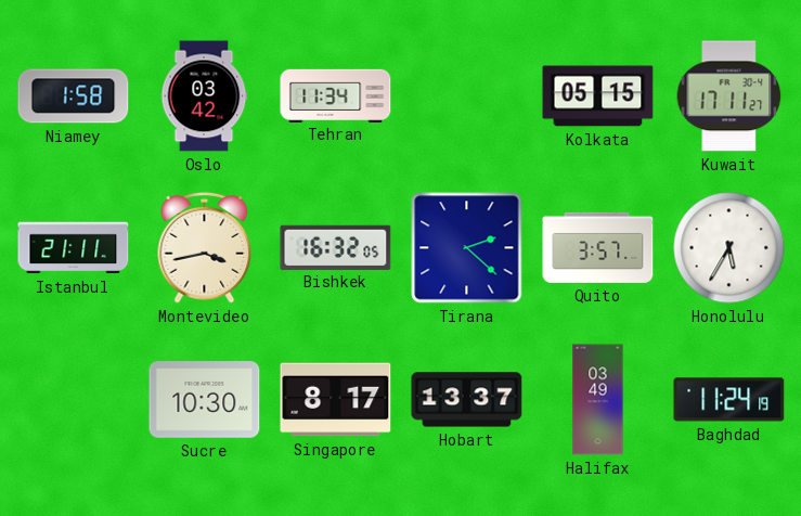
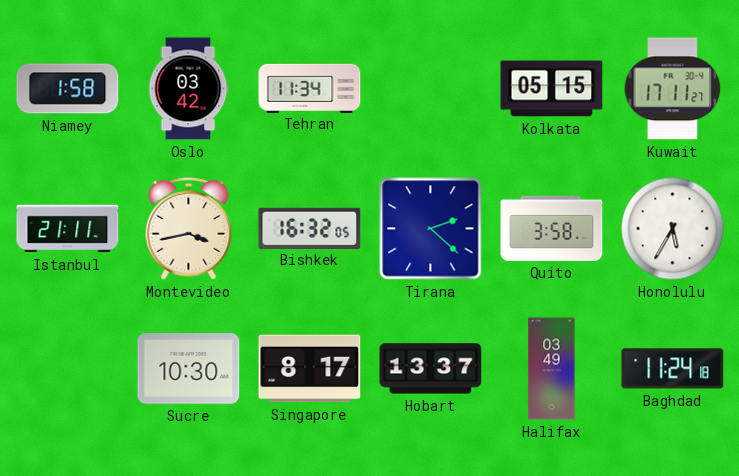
Quito: 3:57 -> 3:58 (552, 228)
Baghdad: 11:24:19 -> 11:24:18 (673, 369)
